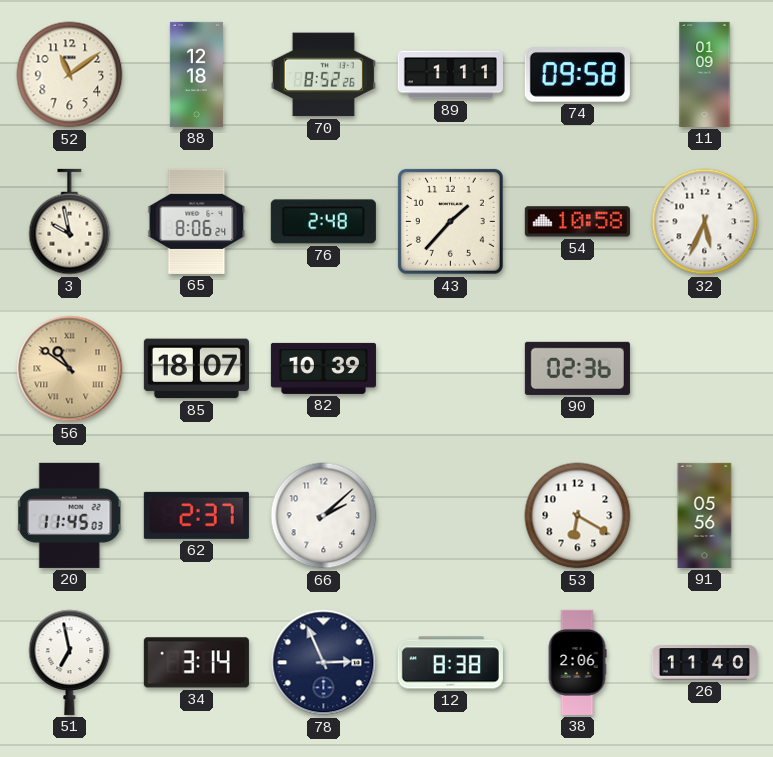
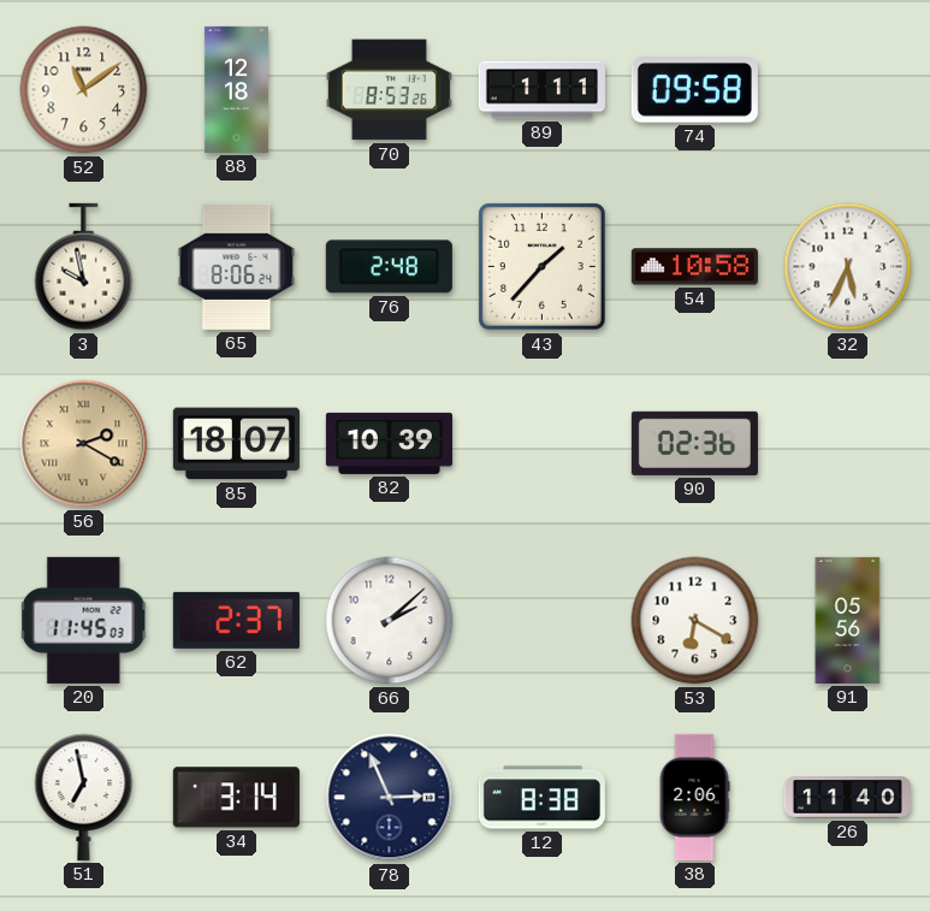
70: 8:52 -> 8:53 (389, 90)
11: 01:09 -> none (705, 74)
56: 10:51 -> 2:20 (84, 444)
